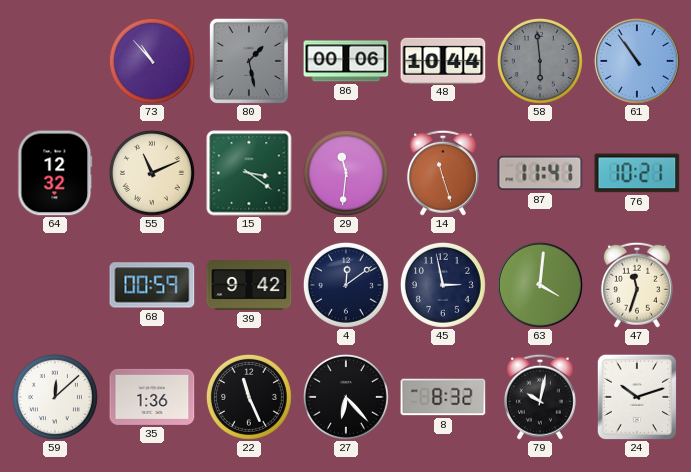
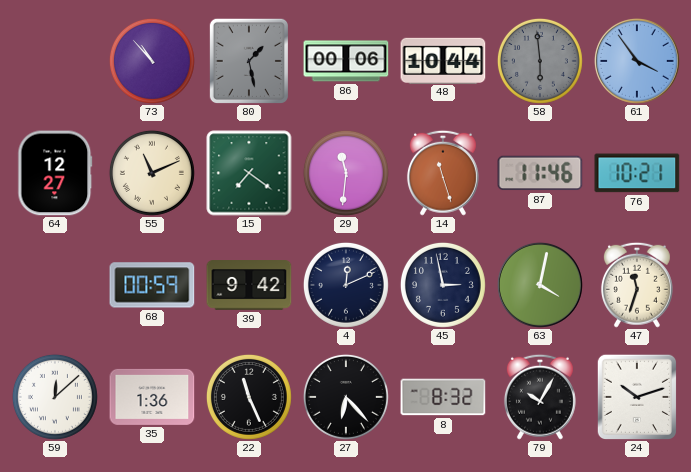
61: 10:54 -> 3:54 (637, 61)
64: 12:32 -> 12:27 (55, 173)
15: 3:21 -> 7:21 (249, 173)
87: 11:41 -> 11:46 (540, 173)
4: 12:09 -> 12:11 (346, 285)
63: 4:01 -> 4:02 (540, 285)
79: 10:02 -> 10:05 (540, 397)
